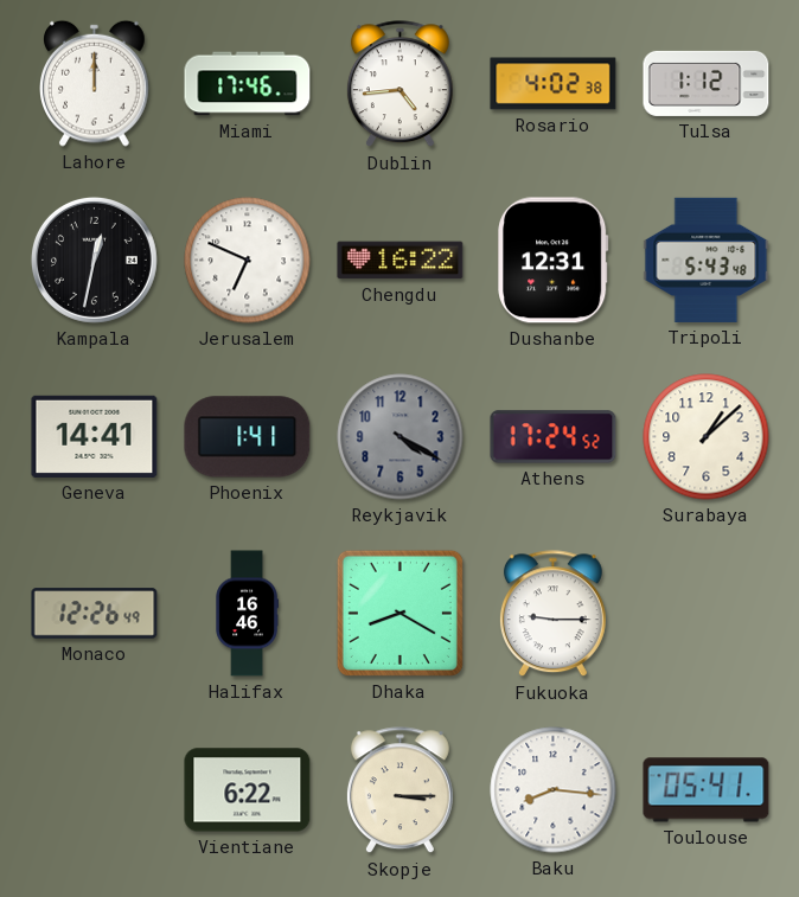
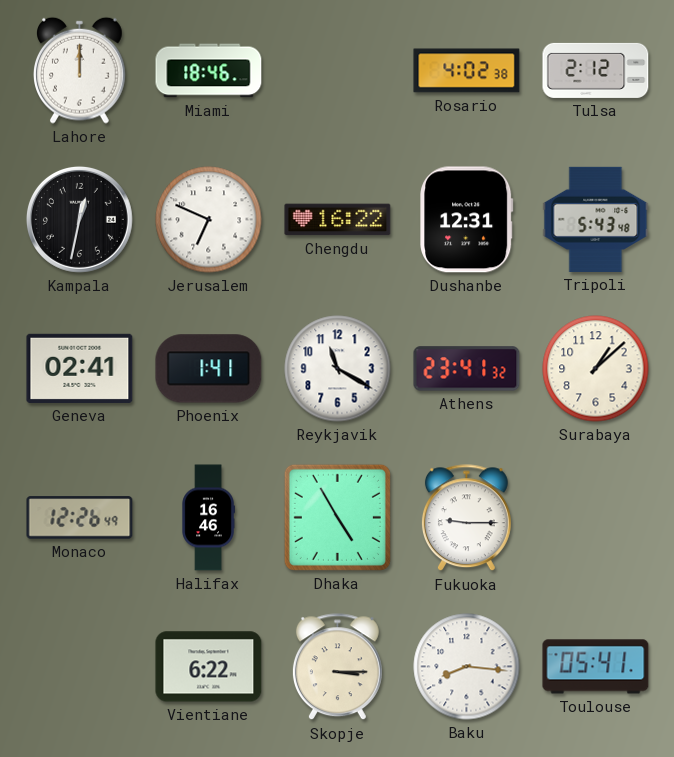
Miami: 17:46 -> 18:46 (209, 71)
Dublin: 4:44 -> none (399, 84)
Tulsa: 1:12 -> 2:12 (596, 70)
Geneva: 14:41 -> 02:41 (80, 368)
Reykjavik: 4:20 -> 11:20 (338, 369)
Reykjavik dial: grey -> white (338, 369)
Athens: 17:24 -> 23:41 (467, 369)
Dhaka: 8:20 -> 4:55 (337, 517)
